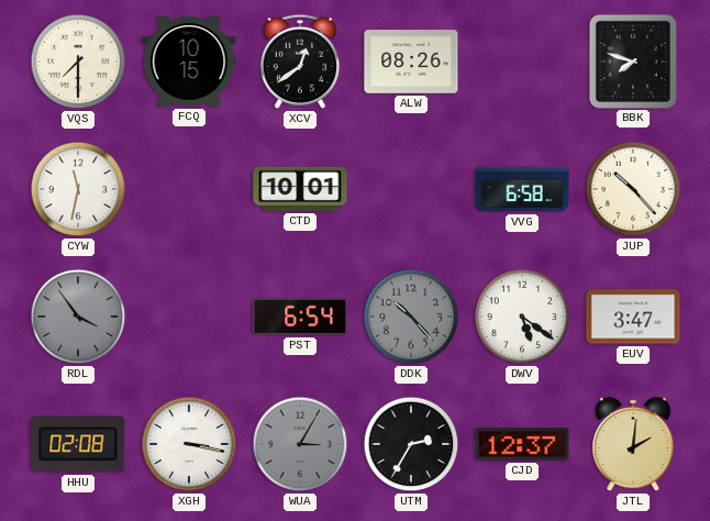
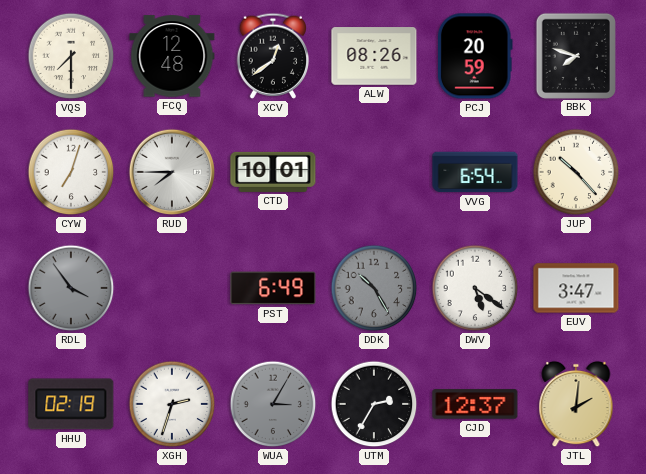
FCQ: 10:15 -> 12:48 (172, 56)
PCJ: none -> 20:59 (475, 56)
CYW: 11:32 -> 7:03 (71, 172)
RUD: none -> 7:45 (172, 172)
VVG: 6:58 -> 6:54 (475, 172)
PST: 6:54 -> 6:49 (273, 288)
DDK: 10:23 -> 10:25 (374, 288)
HHU: 02:08 -> 02:19 (71, 404)
XGH: 3:17 -> 2:33 (172, 404)
